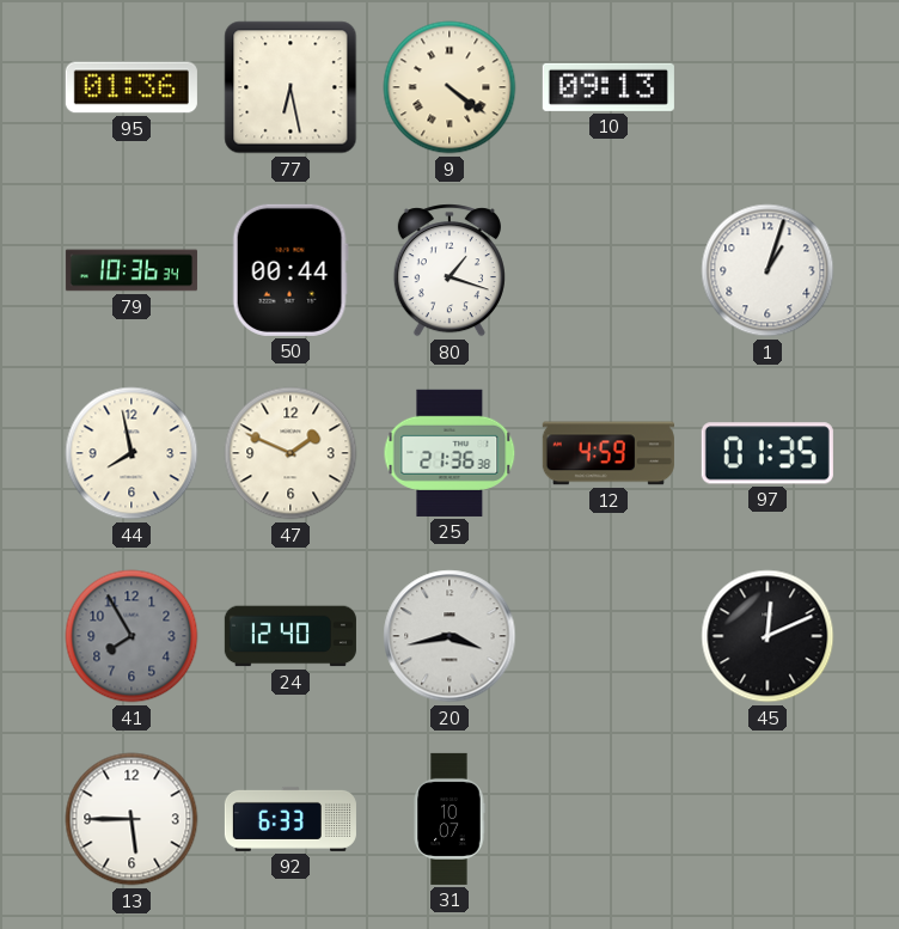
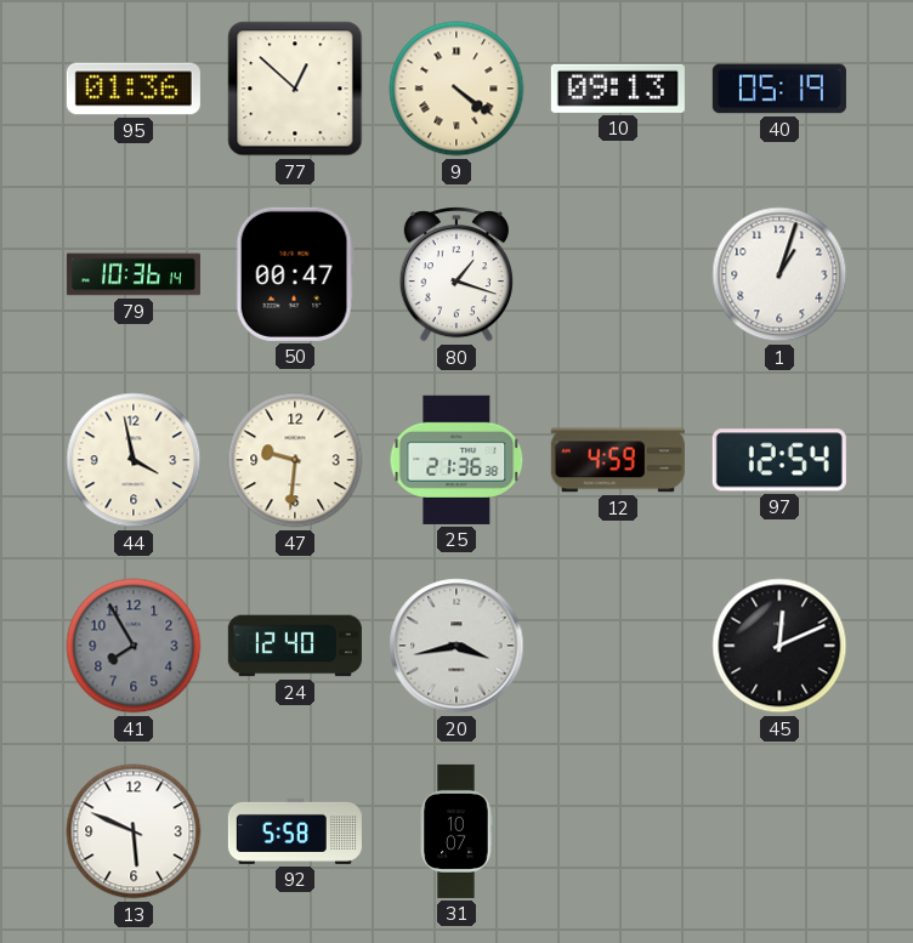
77: 6:28 -> 12:52 (295, 89)
40: none -> 05:19 (779, 89)
79: 10:36:34 -> 10:36:14 (134, 274)
50: 00:44 -> 00:47 (295, 274)
44: 7:58 -> 3:58 (134, 460)
47: 1:49 -> 9:31 (295, 460)
97: 01:35 -> 12:54 (779, 460)
13: 5:45 -> 5:49 (134, 831)
92: 6:33 -> 5:58 (295, 831)
